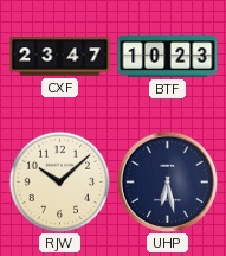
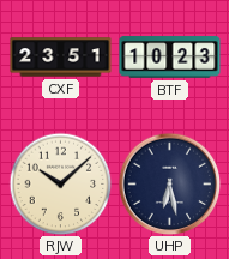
CXF: 23:47 -> 23:51 (61, 58)
